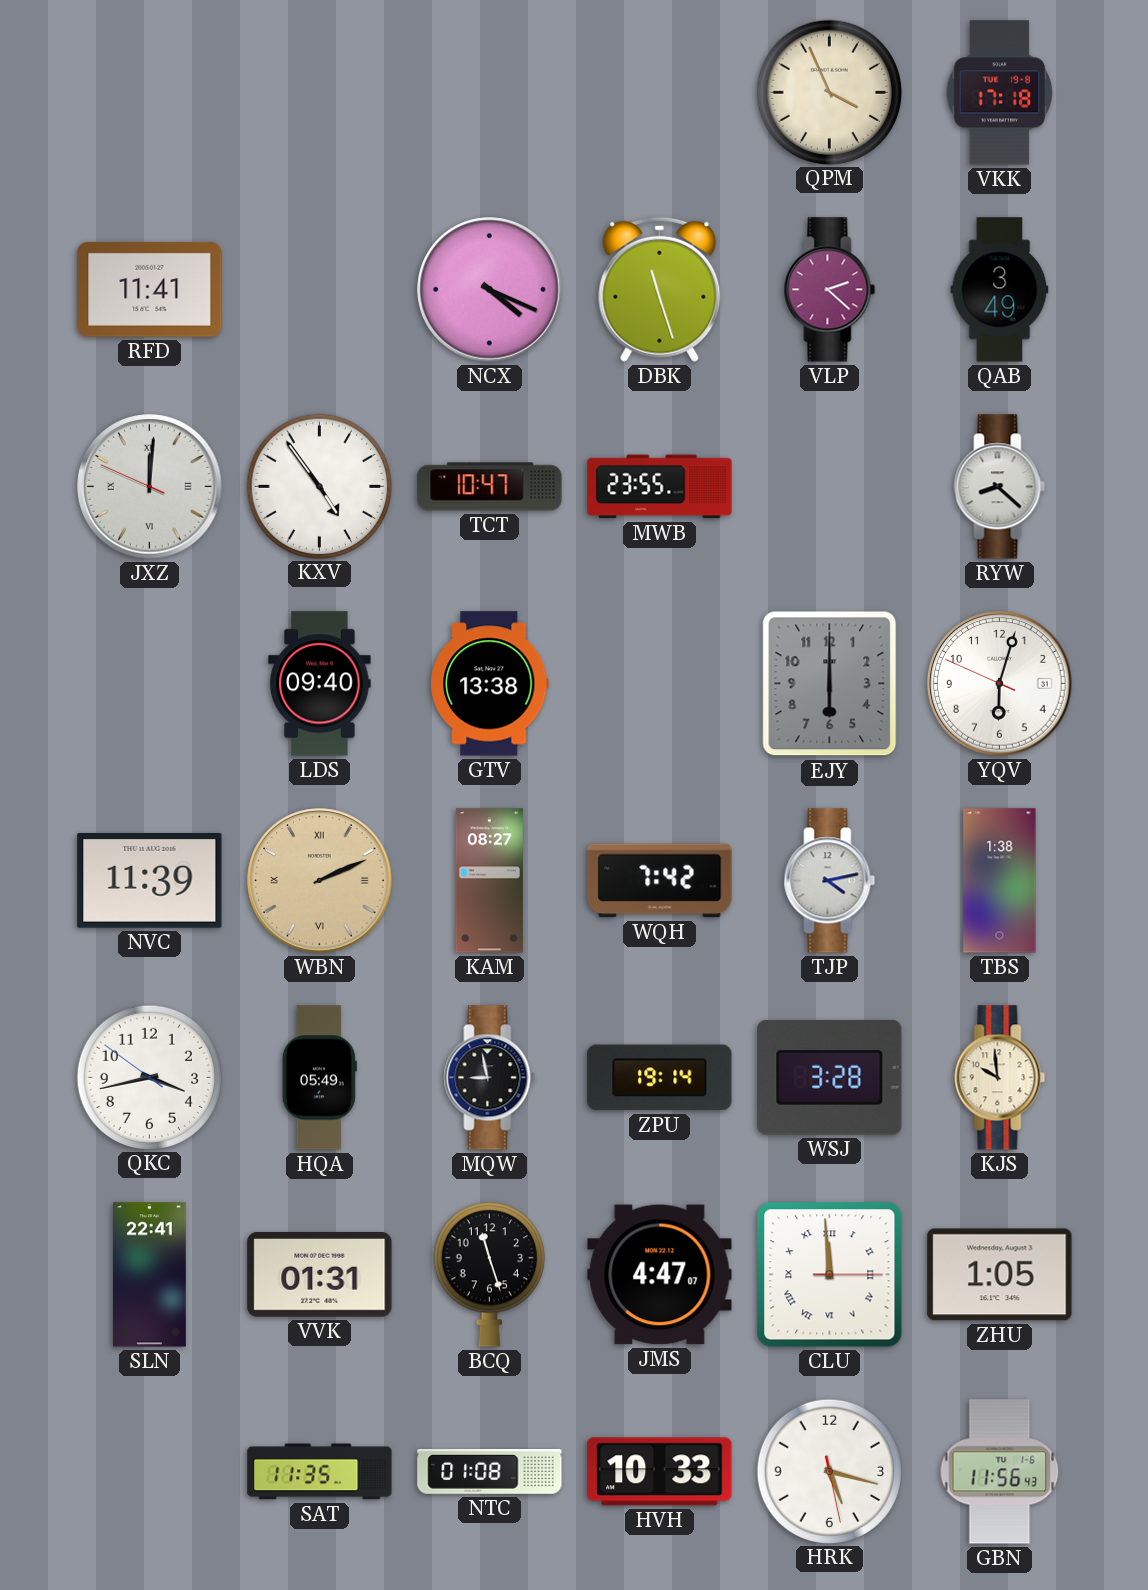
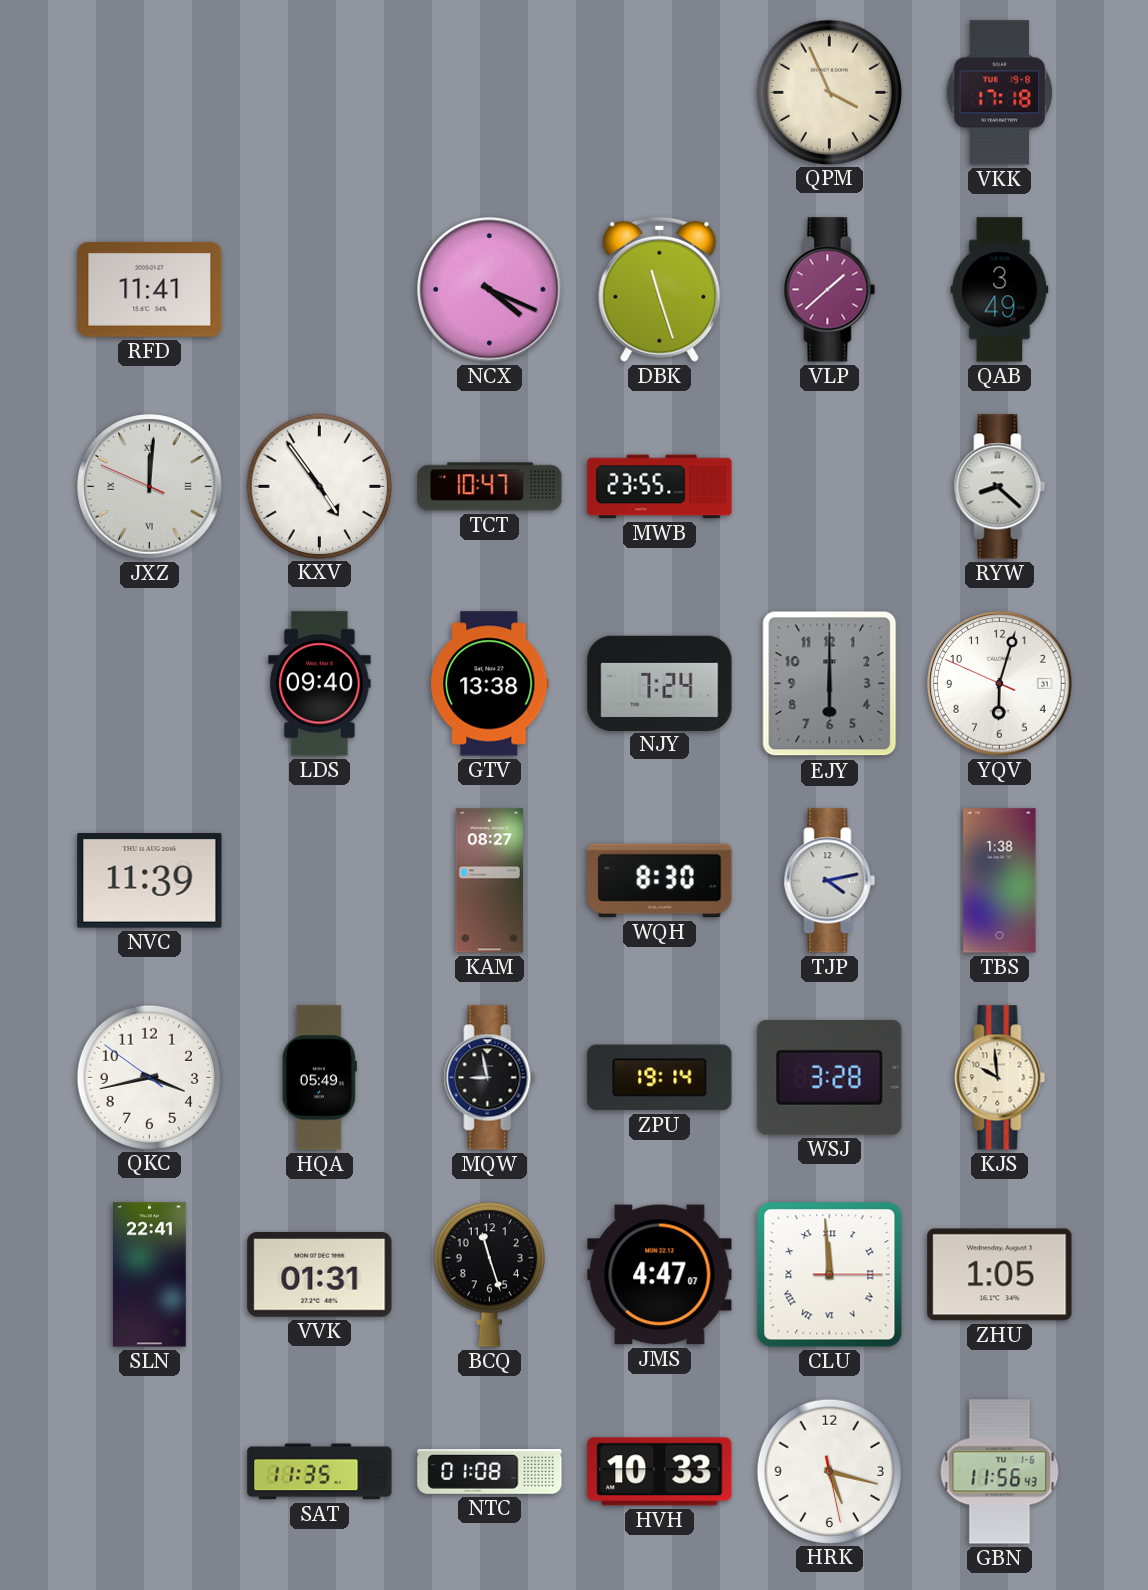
VLP: 2:22 -> 1:38 (830, 290)
NJY: none -> 7:24 (660, 683)
WBN: 2:11 -> none (320, 881)
WQH: 7:42 -> 8:30 (660, 881)
